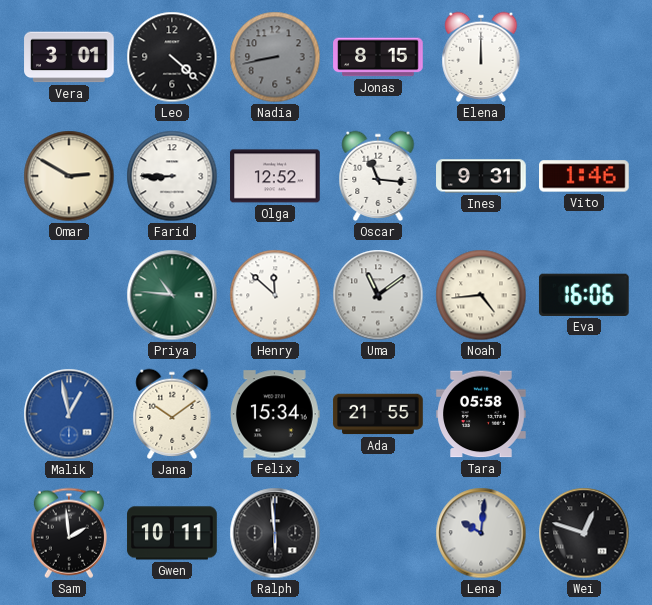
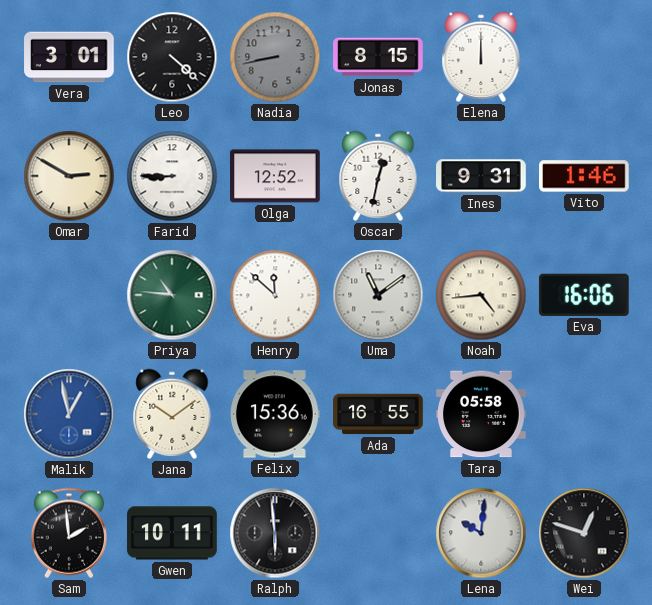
Oscar: 11:16 -> 12:32 (378, 176)
Felix: 15:34 -> 15:36 (276, 414)
Ada: 21:55 -> 16:55 (378, 414)
